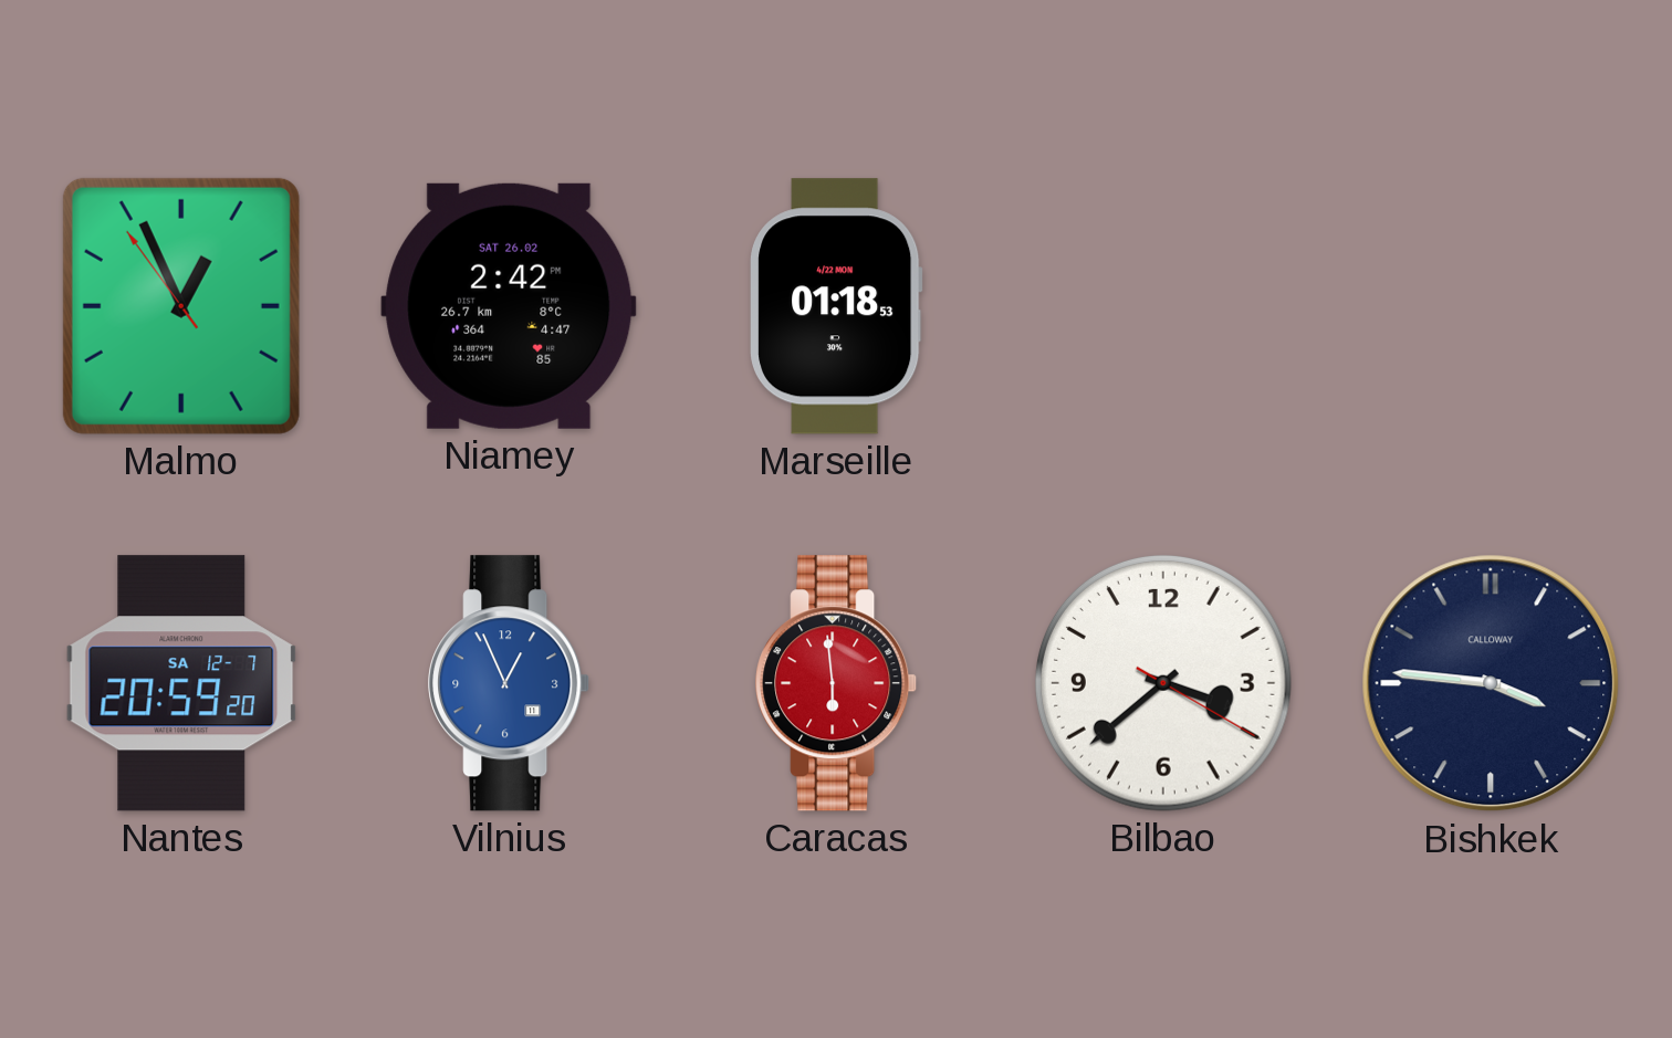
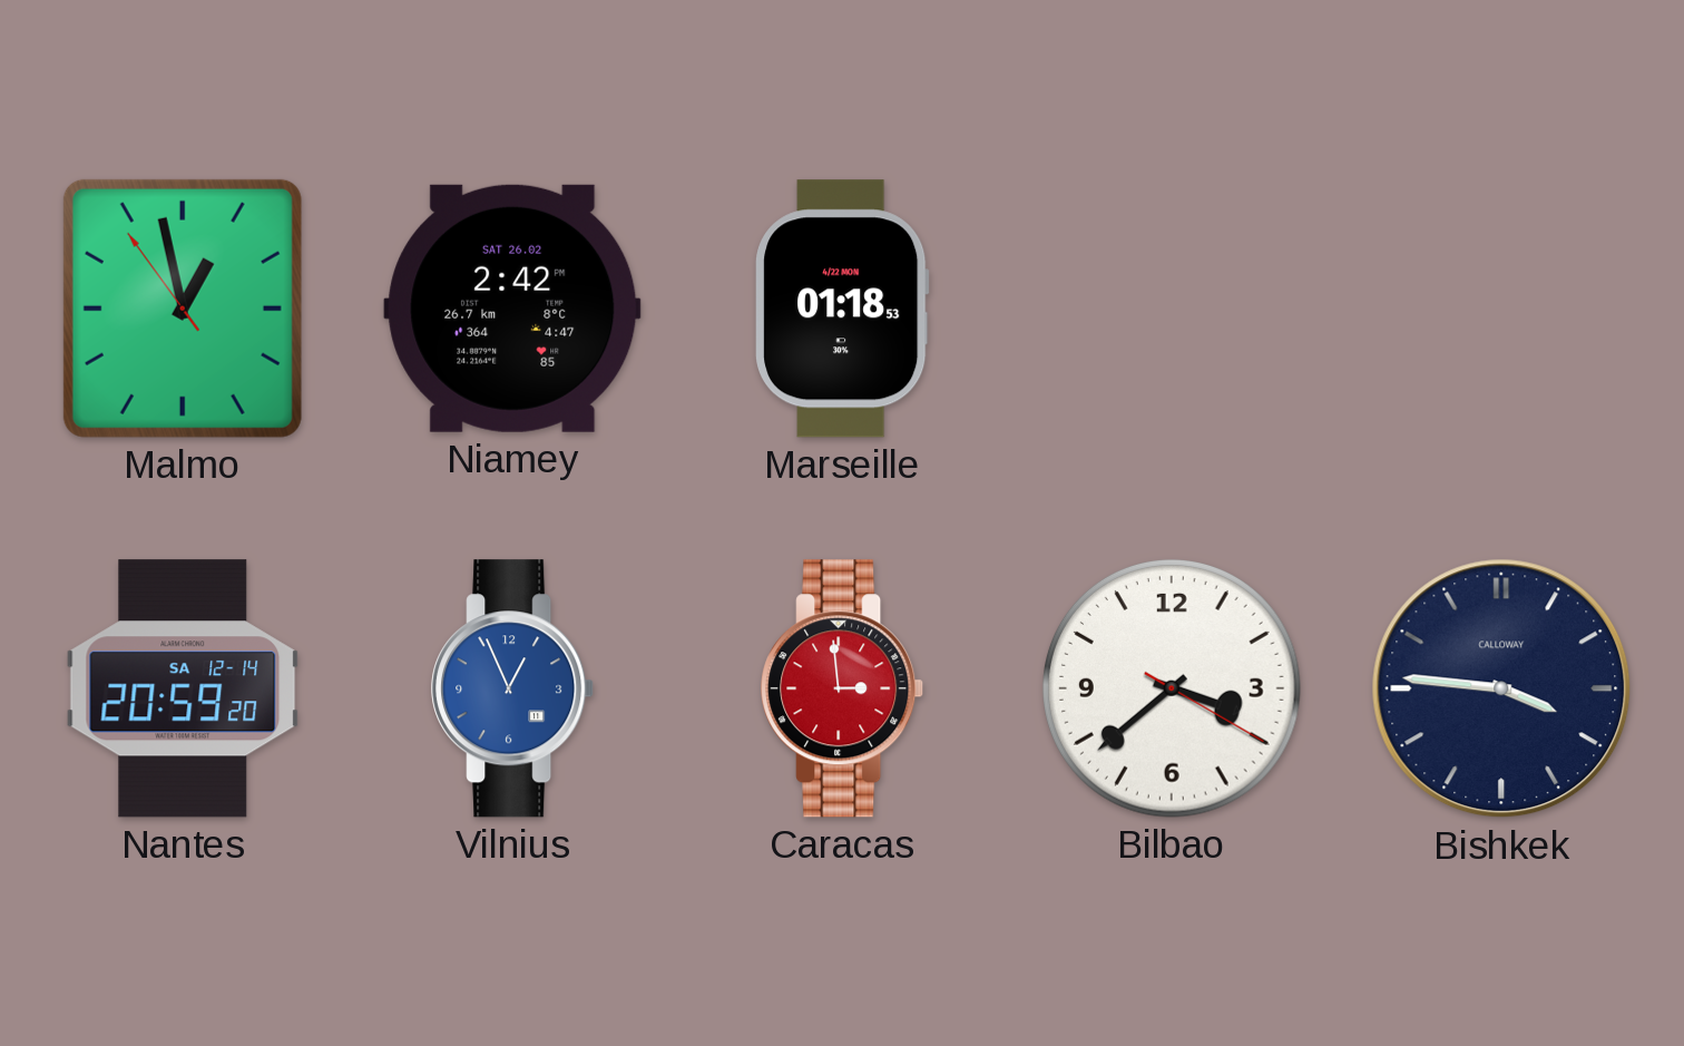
Malmo: 12:55 -> 12:57 (183, 309)
Nantes date: SA 12-7 -> SA 12-14 (183, 688)
Caracas: 5:59 -> 2:59 (843, 688)
